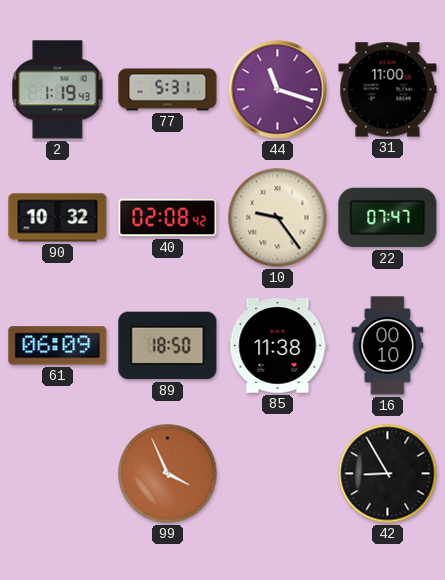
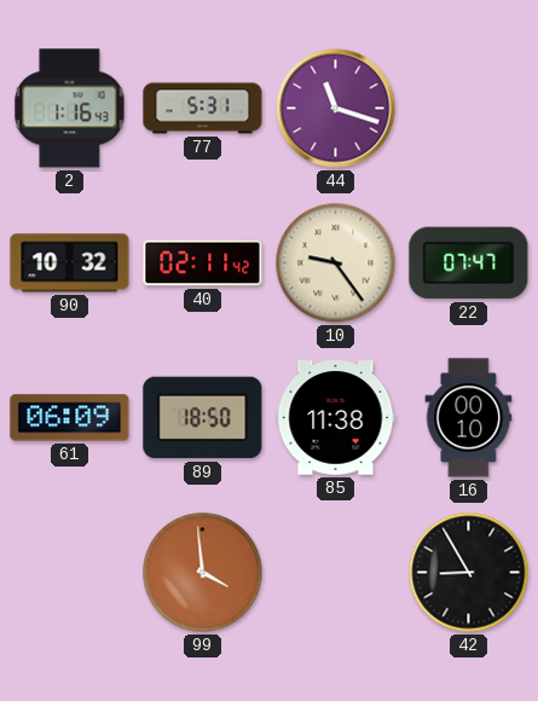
2: 1:19 -> 1:16 (70, 109)
31: 11:00 -> none (388, 90)
40: 02:08 -> 02:11 (203, 263)
99: 3:56 -> 3:59 (203, 573)
